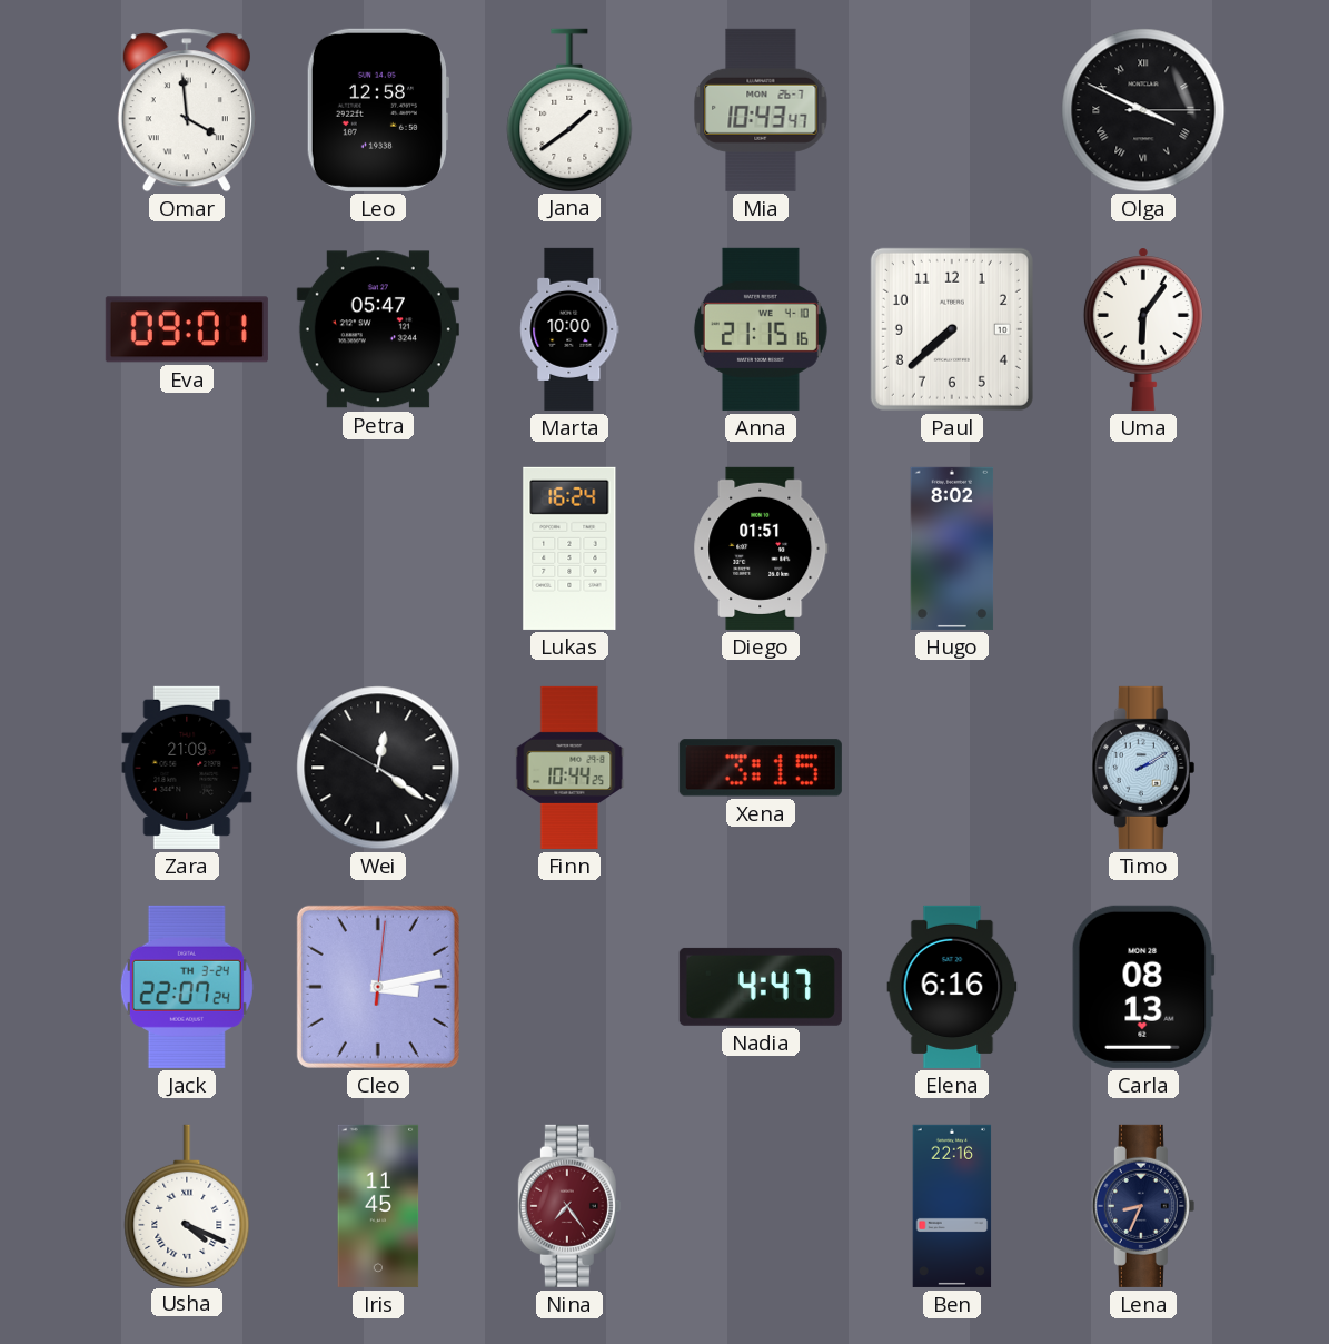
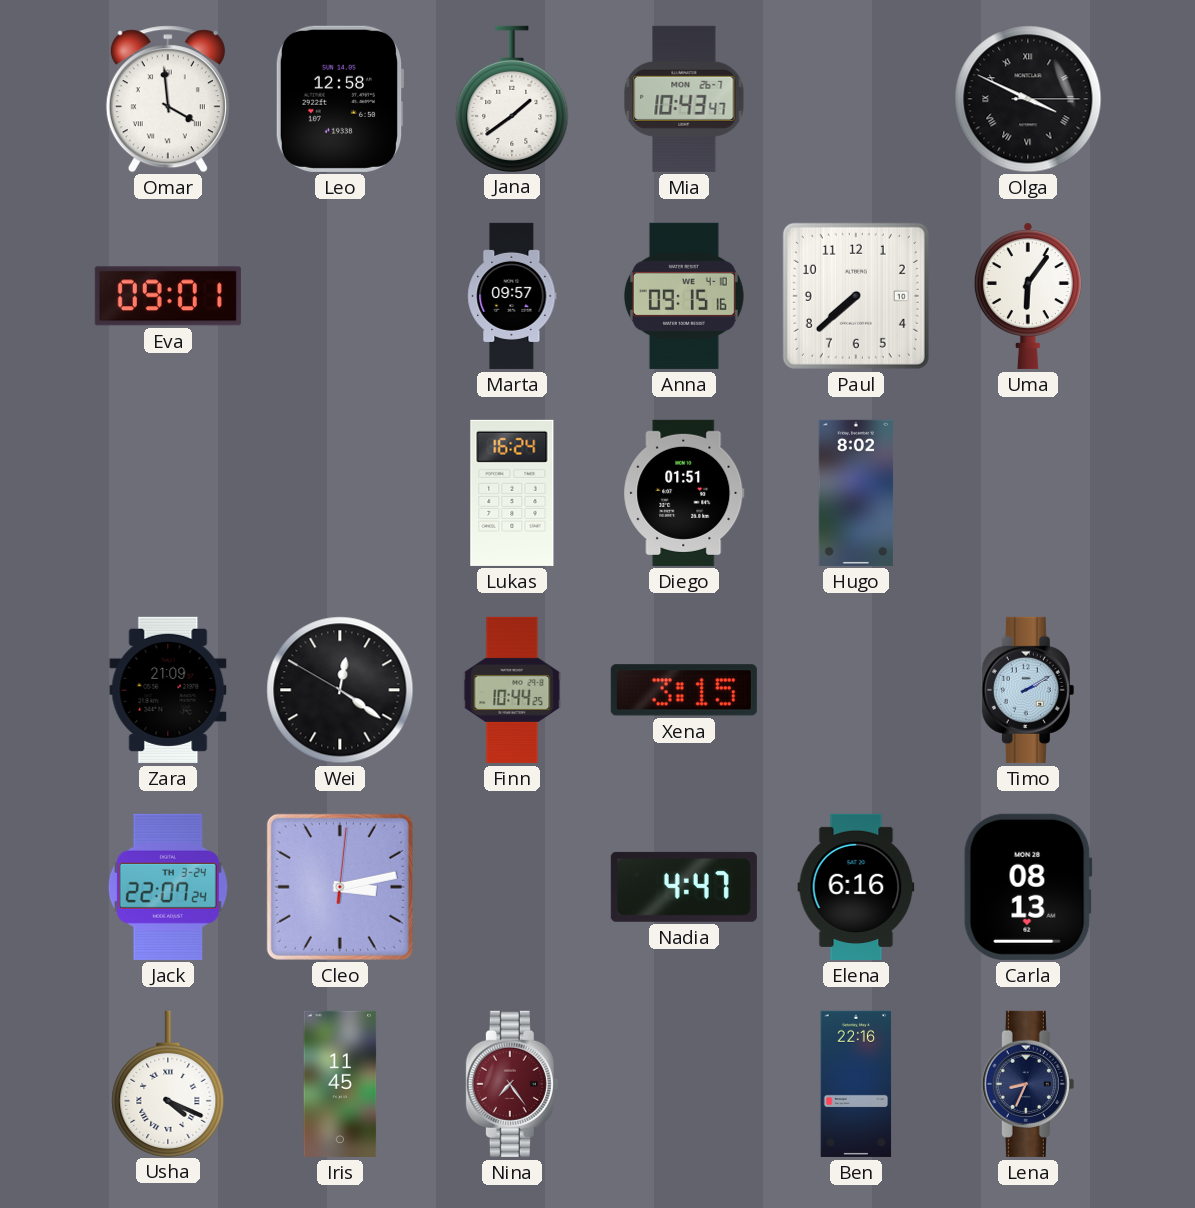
Petra: 05:47 -> none (378, 329)
Marta: 10:00 -> 09:57 (512, 296)
Anna: 21:15 -> 09:15 (684, 296)
